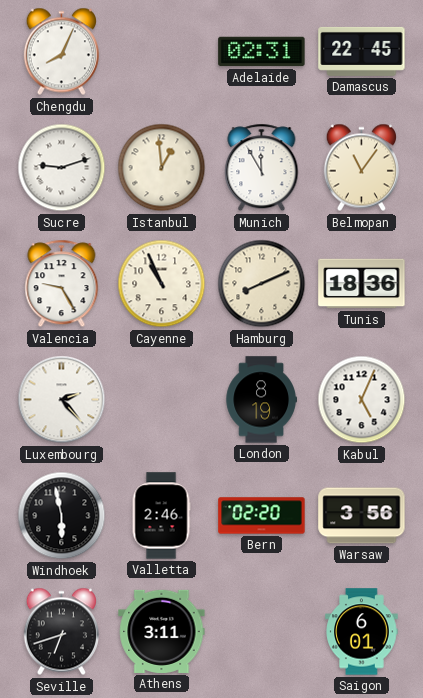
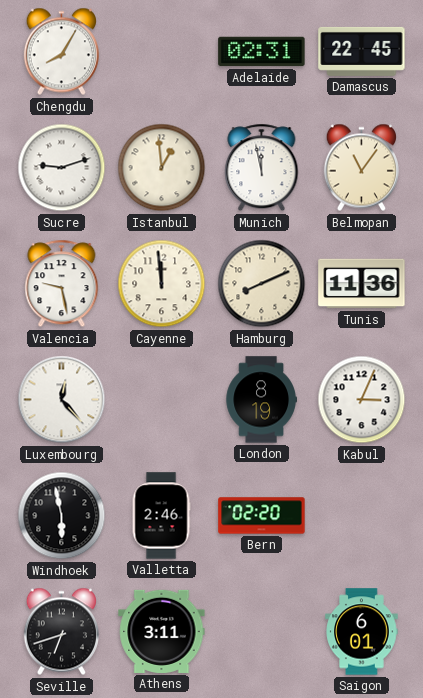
Chengdu: 8:04 -> 8:05 (61, 52)
Munich: 11:55 -> 11:58 (262, 168)
Valencia: 9:25 -> 9:28 (62, 284)
Cayenne: 10:56 -> 11:59 (162, 284)
Tunis: 18:36 -> 11:36 (362, 284)
Luxembourg: 2:23 -> 12:23 (62, 400)
Kabul: 5:04 -> 3:04 (362, 400)
Warsaw: 3:56 -> none (362, 516)
